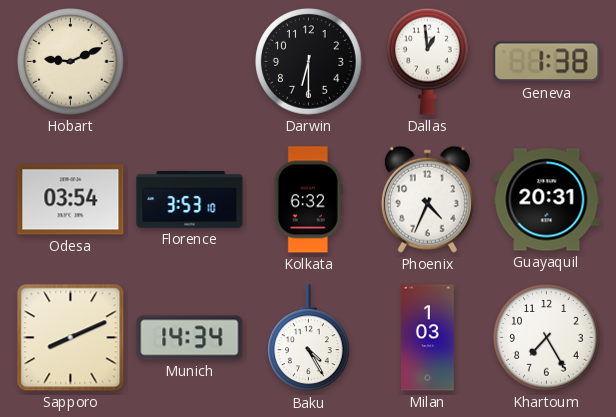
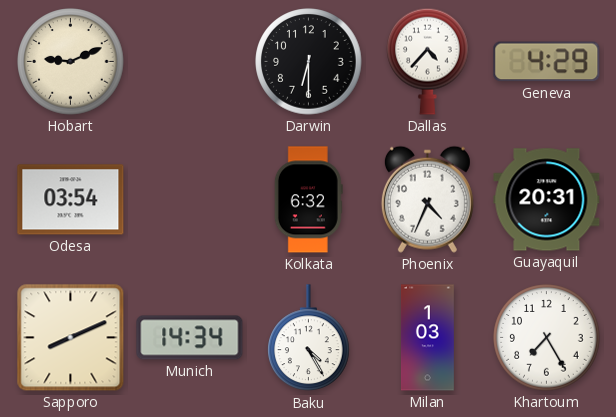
Dallas: 12:59 -> 4:37 (428, 61)
Geneva: 1:38 -> 4:29 (547, 62)
Florence: 3:53 -> none (190, 200)
